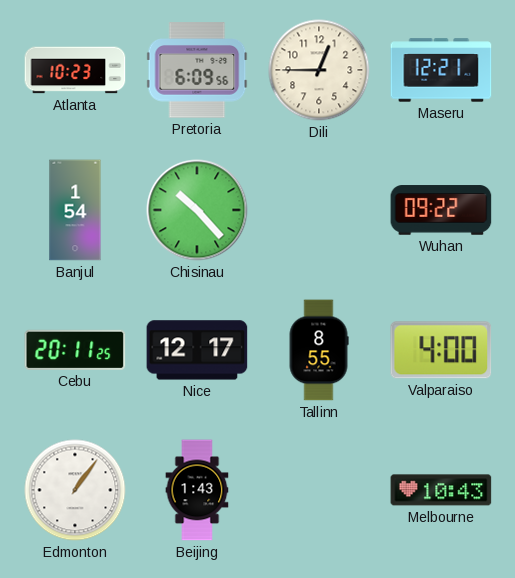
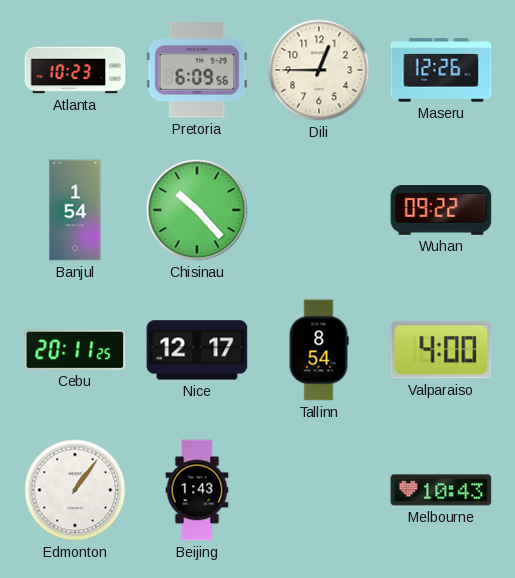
Maseru: 12:21 -> 12:26 (441, 70)
Tallinn: 8:55 -> 8:54 (319, 350)
